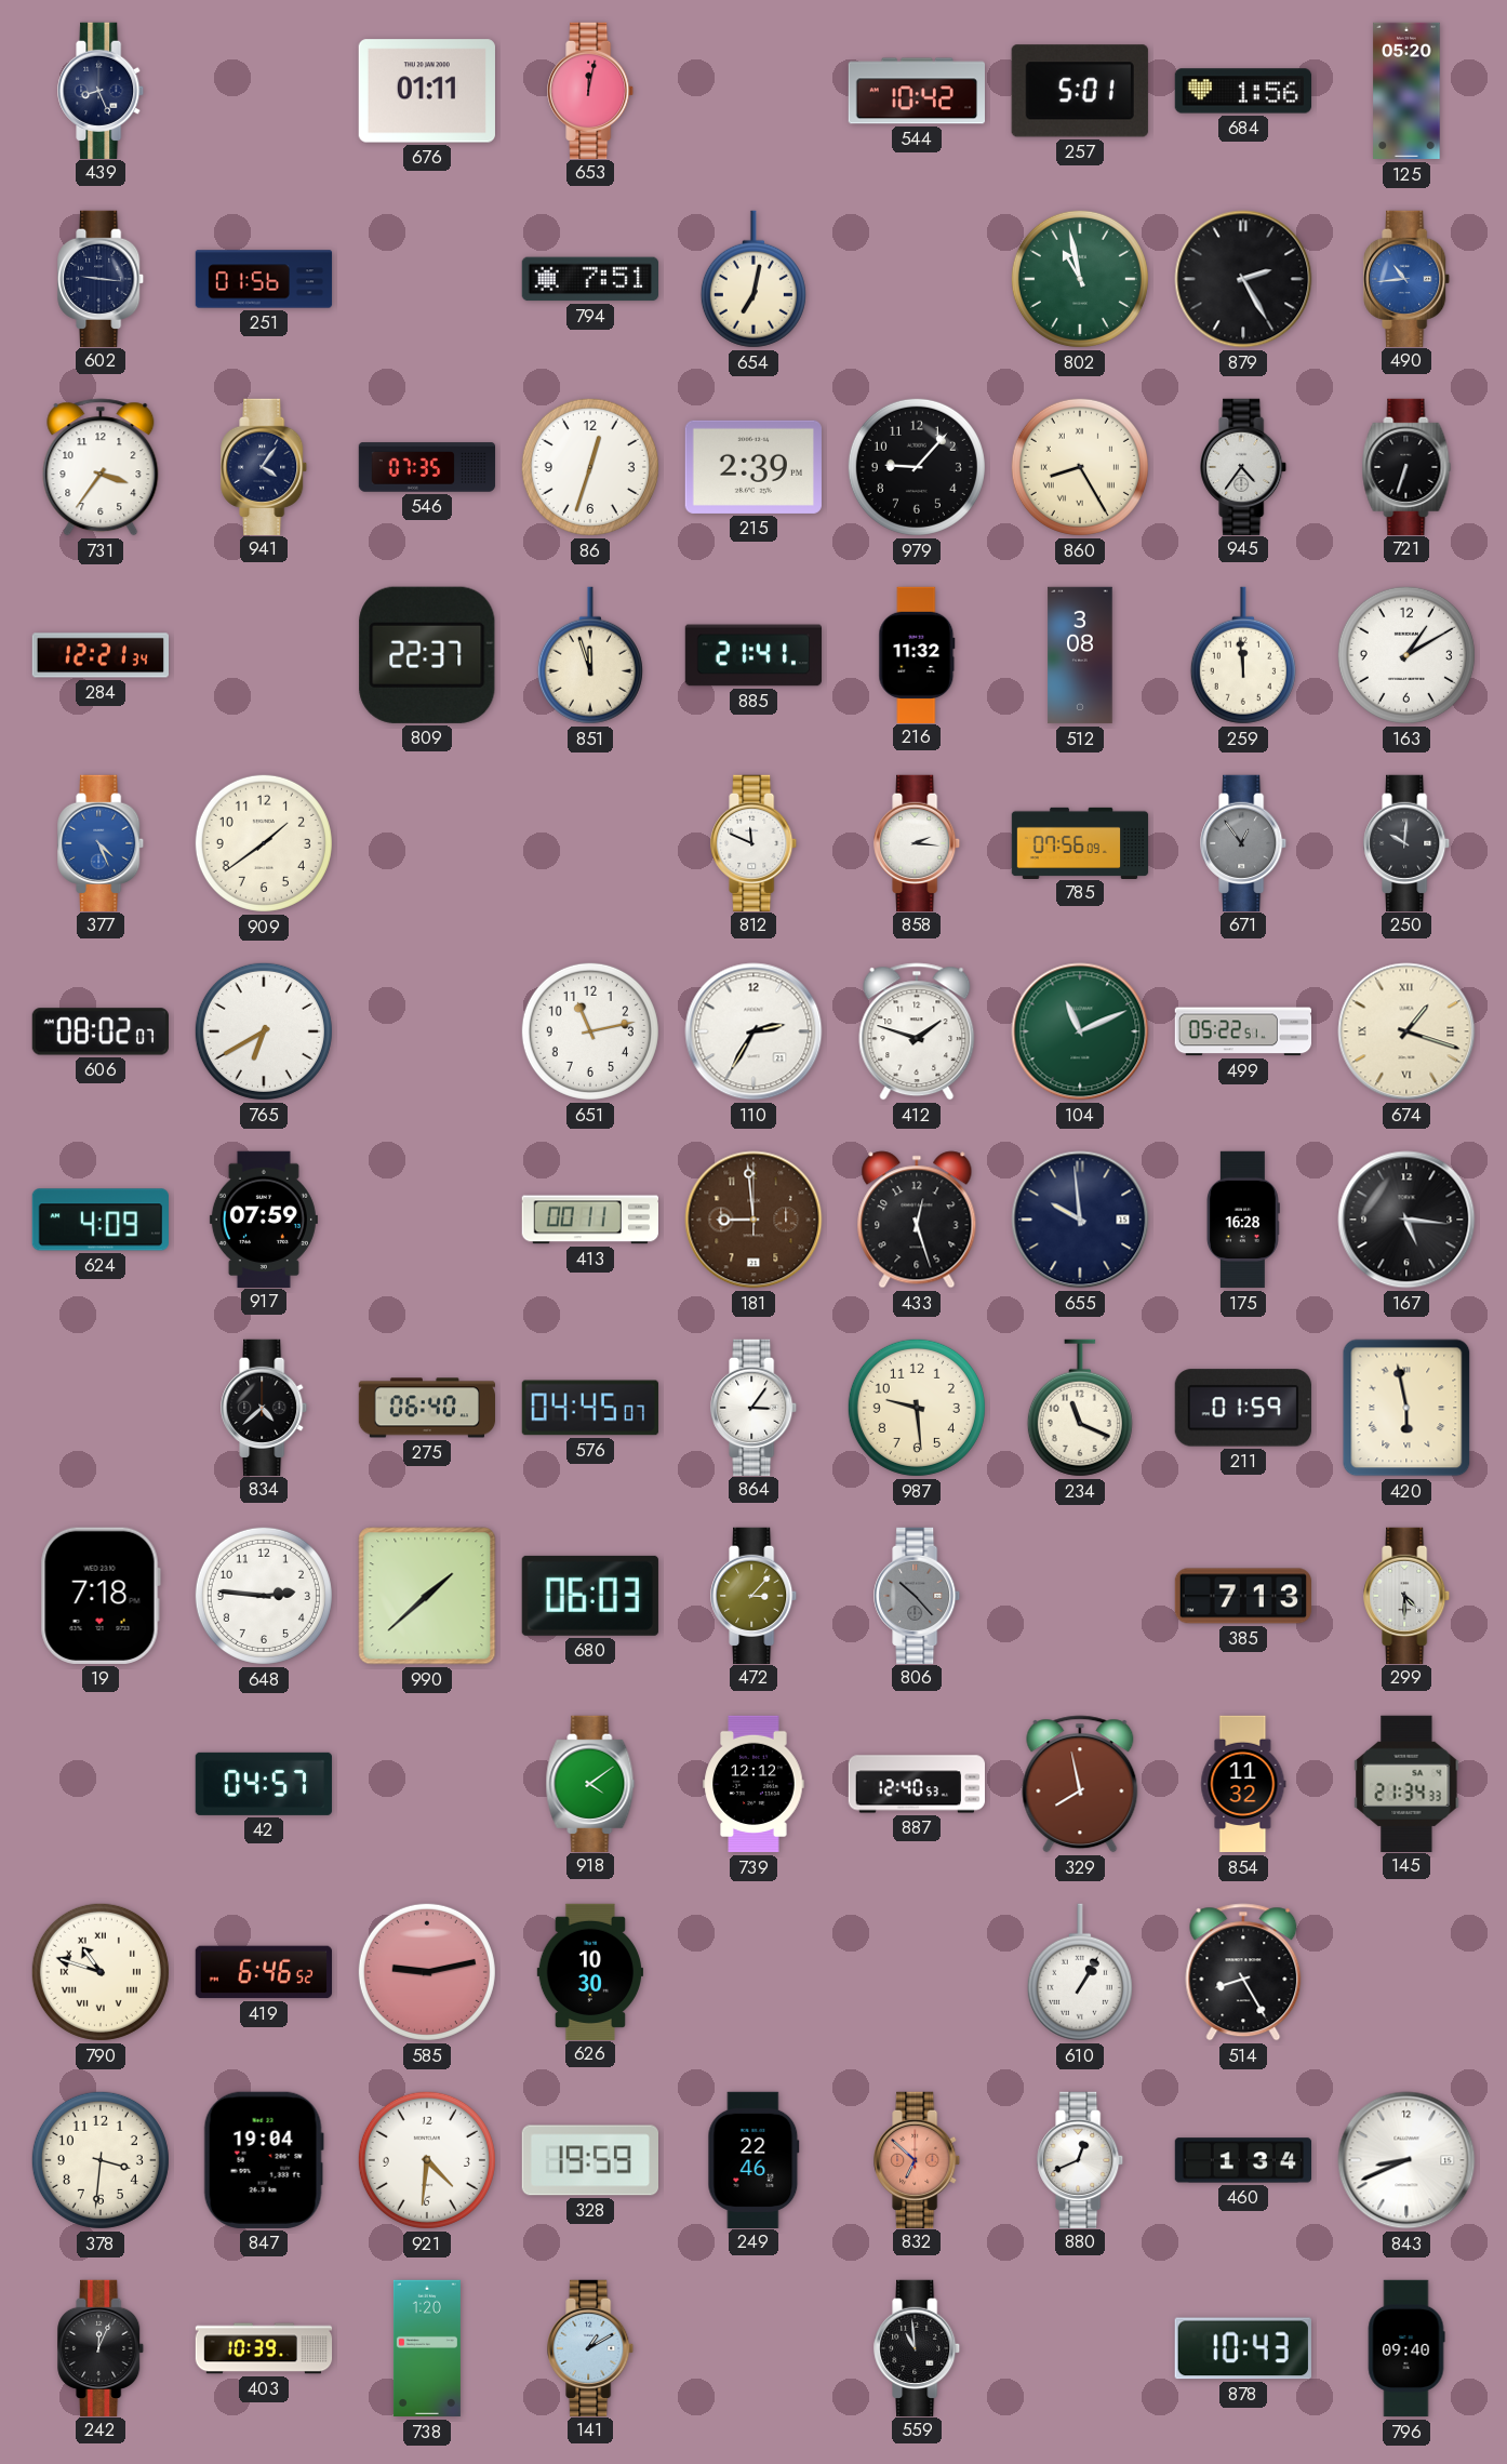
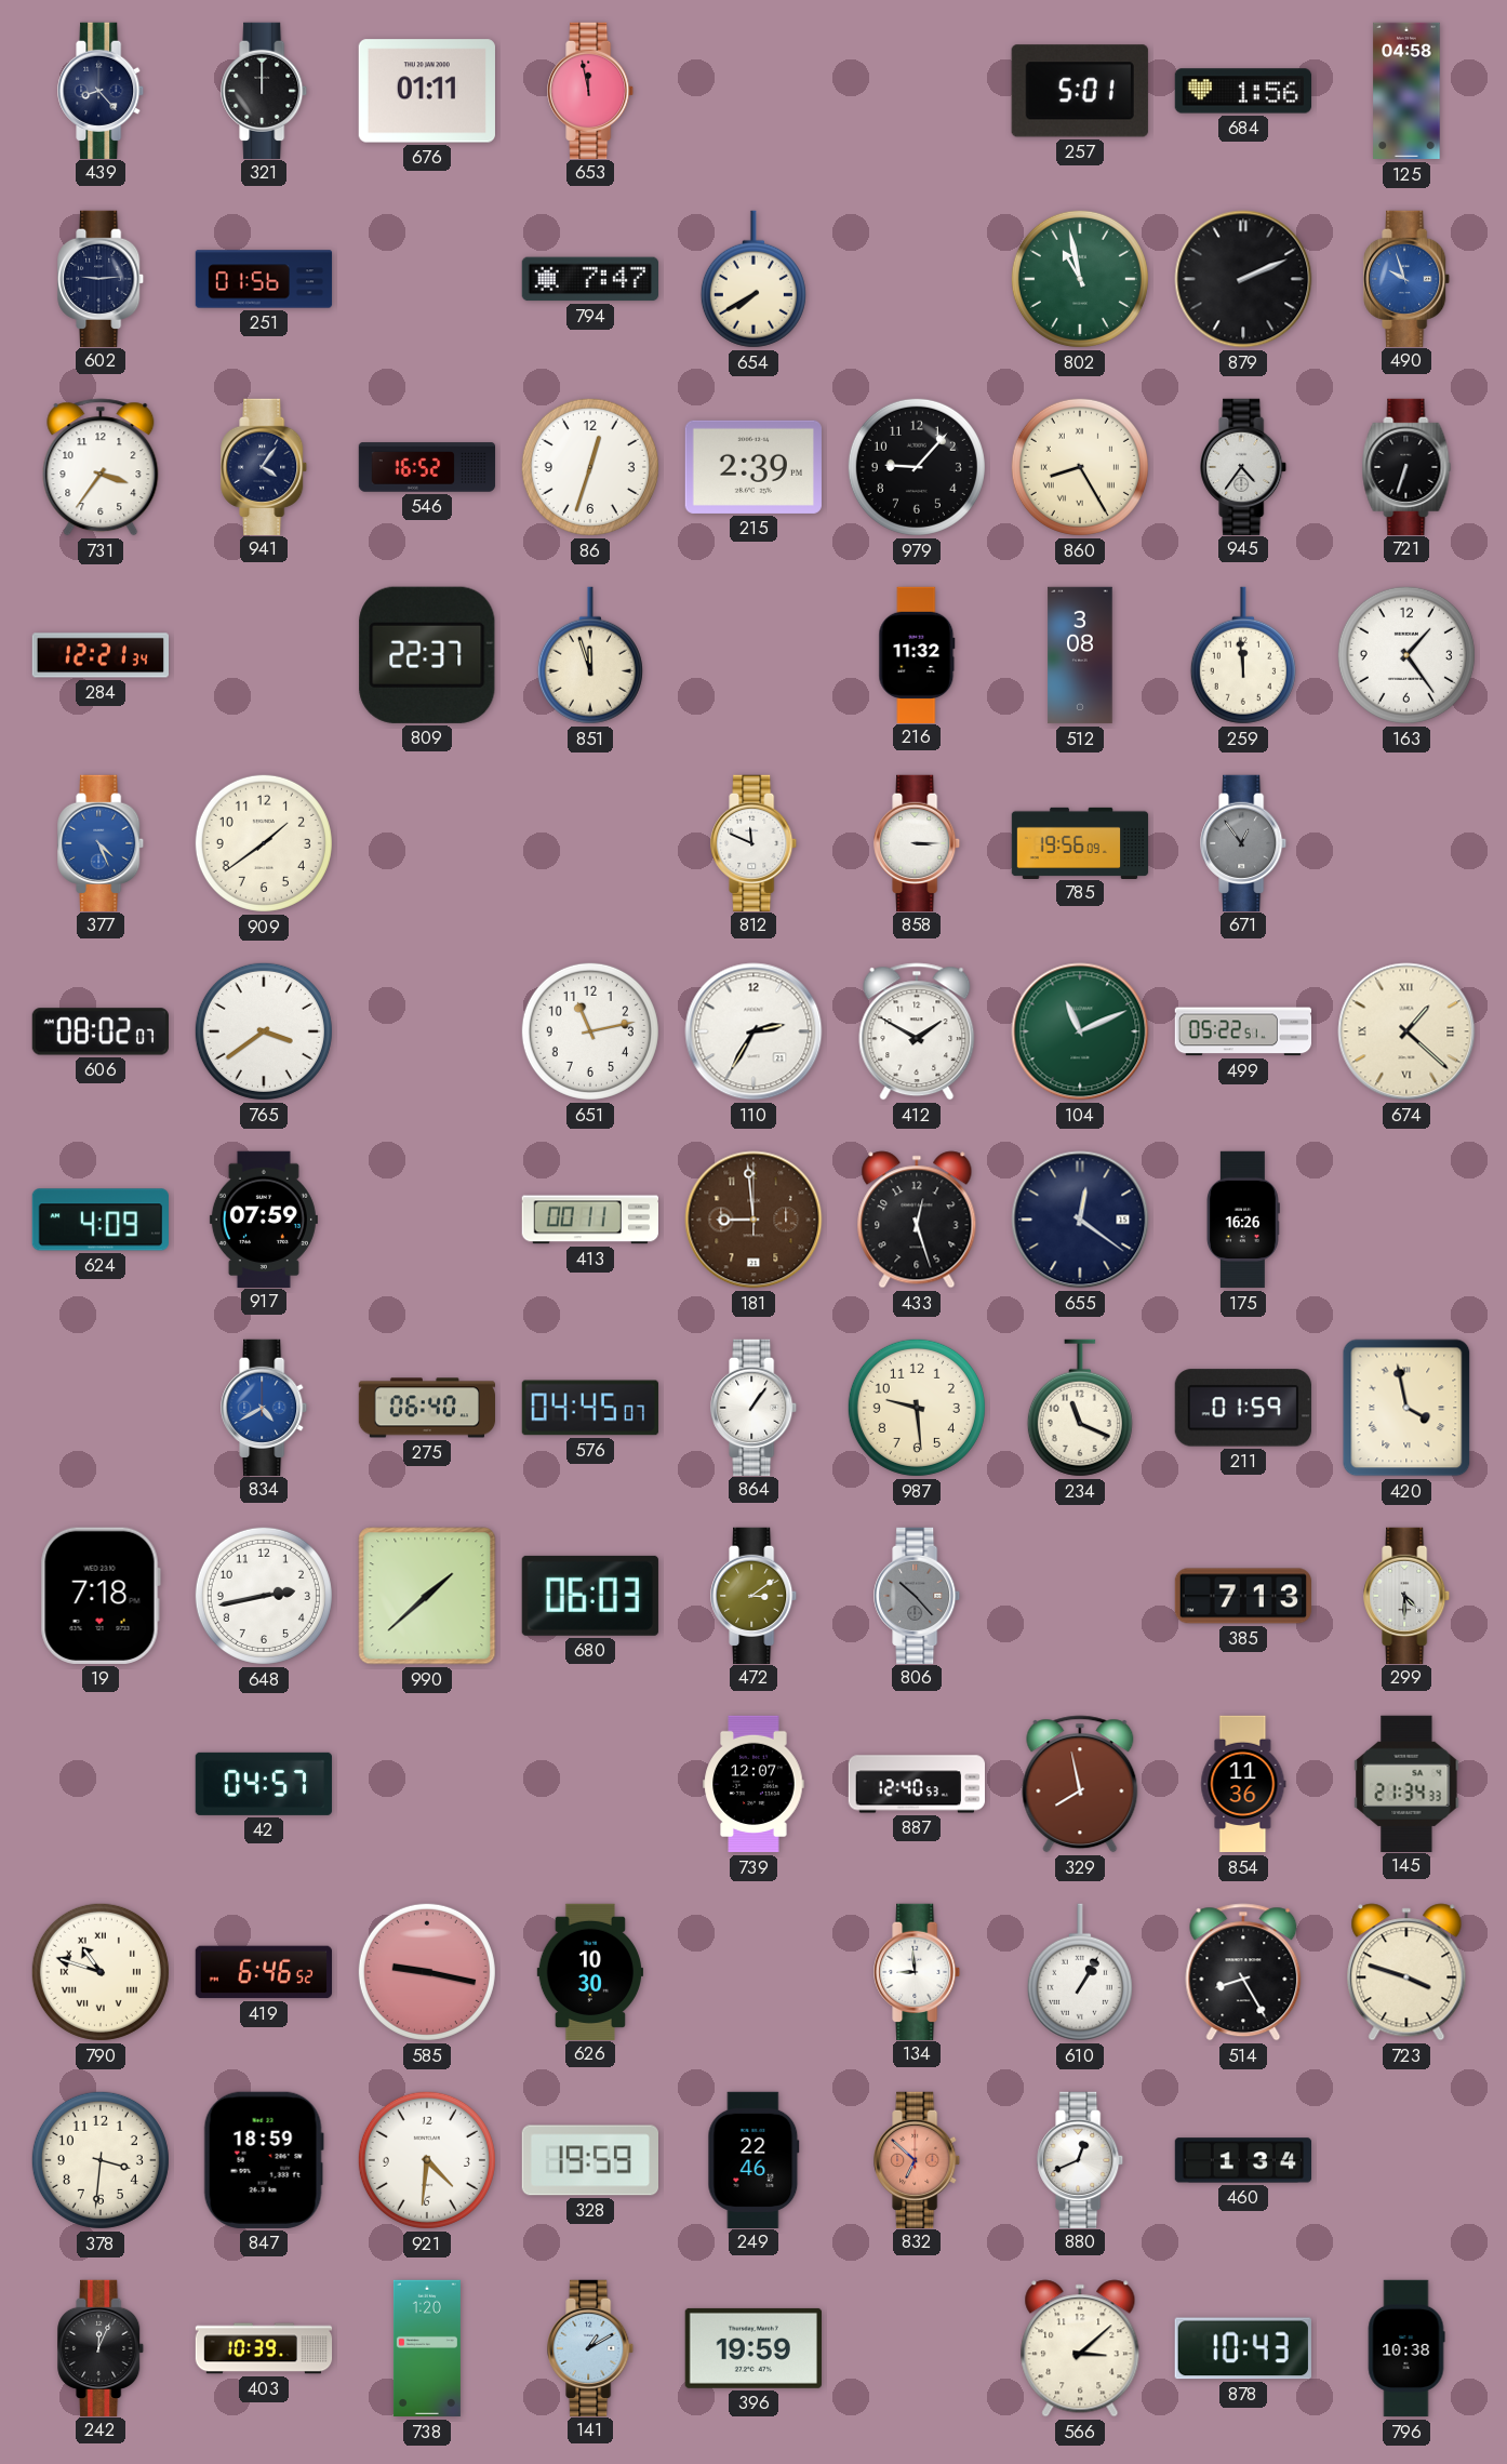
439: 8:26 -> 8:23 (102, 90)
321: none -> 12:00 (265, 90)
653: 12:02 -> 11:58 (591, 90)
544: 10:42 -> none (916, 91)
125: 05:20 -> 04:58 (1406, 91)
602: 9:16 -> 9:14 (102, 278)
794: 7:51 -> 7:47 (589, 279)
654: 7:02 -> 7:40 (753, 279)
879: 2:25 -> 2:11 (1243, 279)
490: 10:44 -> 9:57 (1408, 278)
546: 07:35 -> 16:52 (427, 467)
885: 21:41 -> none (752, 655)
163: 1:10 -> 1:24 (1406, 655)
858: 2:16 -> 3:15 (918, 842)
785: 07:56 -> 19:56 (1080, 842)
250: 10:01 -> none (1408, 842)
765: 6:40 -> 3:39 (264, 1031)
412: 1:48 -> 1:50 (917, 1031)
674: 1:18 -> 1:22 (1406, 1031)
655: 9:59 -> 12:21 (1080, 1220)
175: 16:28 -> 16:26 (1243, 1220)
167: 5:16 -> none (1406, 1220)
834: 4:38 -> 4:40 (265, 1407)
834 dial: black -> blue (265, 1407)
864: 3:06 -> 1:06 (755, 1407)
420: 5:58 -> 3:58 (1406, 1408)
648: 2:46 -> 2:43 (264, 1596)
472: 3:07 -> 3:09 (755, 1595)
918: 4:09 -> none (590, 1783)
739: 12:12 -> 12:07 (753, 1784)
854: 11:32 -> 11:36 (1243, 1784)
585: 9:13 -> 9:17 (427, 1972)
134: none -> 8:59 (918, 1971)
723: none -> 3:48 (1406, 1972)
847: 19:04 -> 18:59 (264, 2160)
843: 8:41 -> none (1406, 2160)
396: none -> 19:59 (753, 2348)
559: 10:59 -> none (918, 2347)
566: none -> 3:08 (1080, 2348)
796: 09:40 -> 10:38 (1406, 2348)
